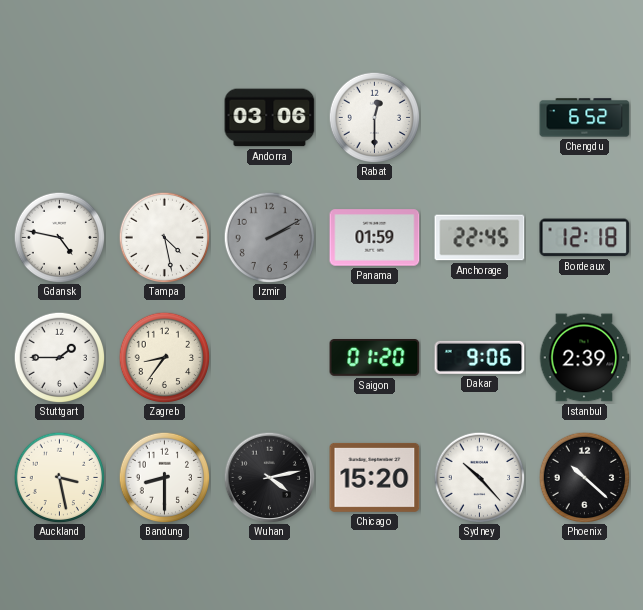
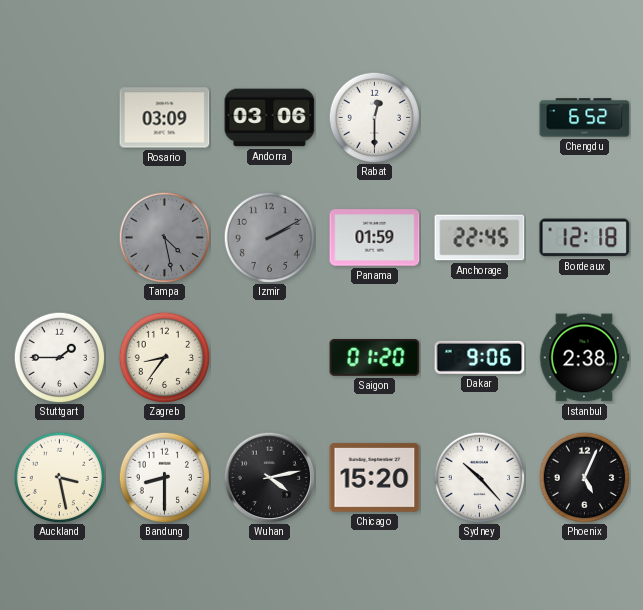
Rosario: none -> 03:09 (165, 118)
Gdansk: 4:47 -> none (59, 237)
Tampa dial: white -> grey (164, 237)
Istanbul: 2:39 -> 2:38 (584, 358)
Phoenix: 10:22 -> 5:04 (584, 477)
